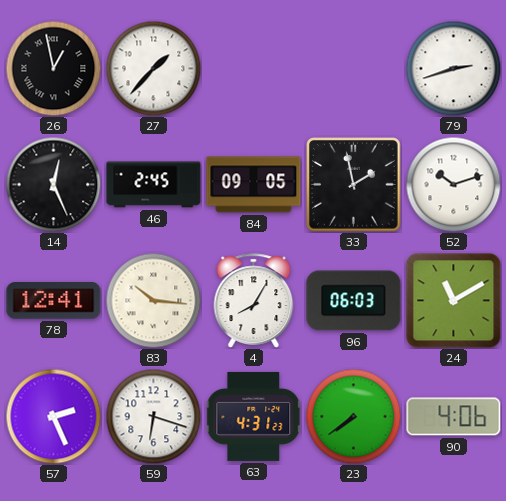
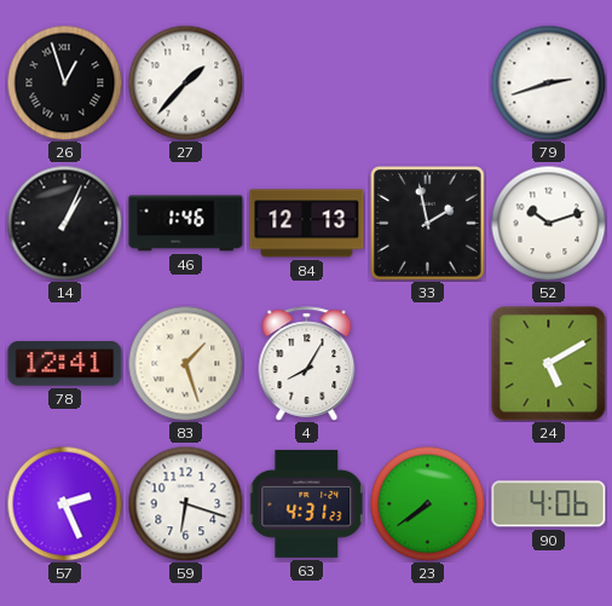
26: 12:58 -> 12:57 (64, 82)
14: 12:26 -> 1:04 (64, 223)
46: 2:45 -> 1:46 (186, 224)
84: 09:05 -> 12:13 (307, 224)
83: 10:16 -> 1:27 (185, 363)
96: 06:03 -> none (354, 301)
24: 11:10 -> 5:10 (549, 364)
